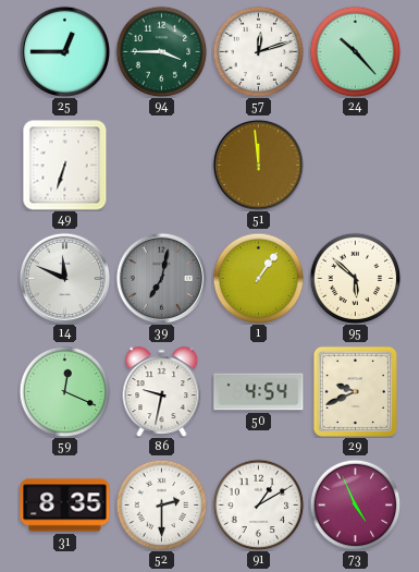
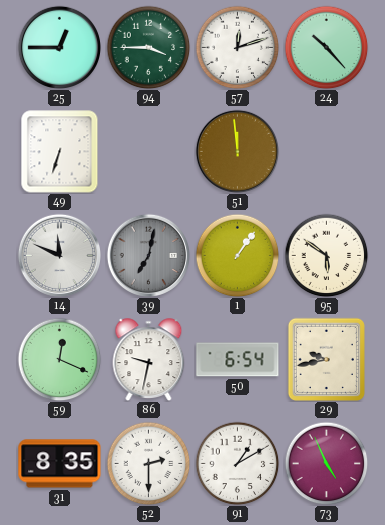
95: 5:52 -> 5:51 (326, 255)
50: 4:54 -> 6:54 (238, 360)
29: 9:41 -> 9:43 (326, 359)
